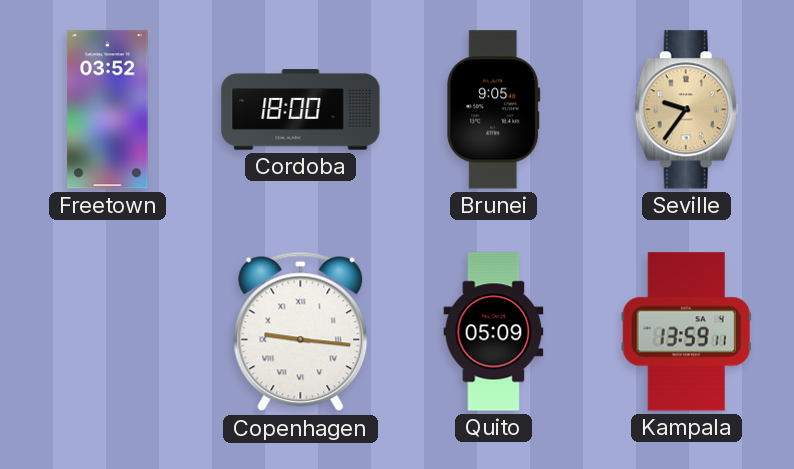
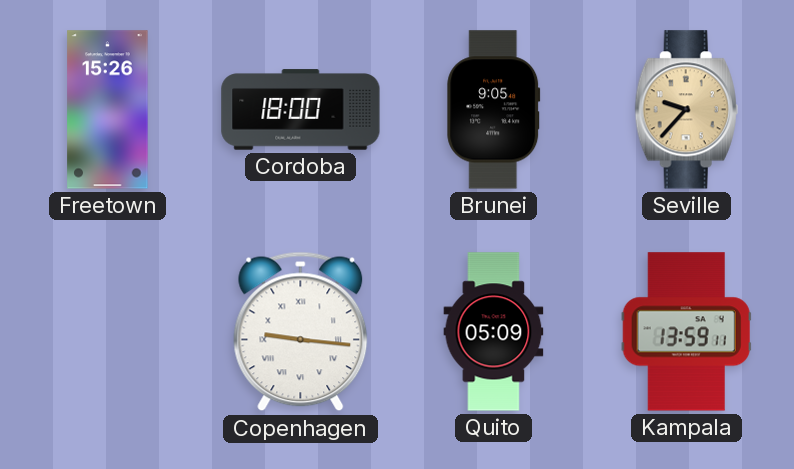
Freetown: 03:52 -> 15:26 (108, 110)
Seville: 9:36 -> 9:37 (686, 110)
